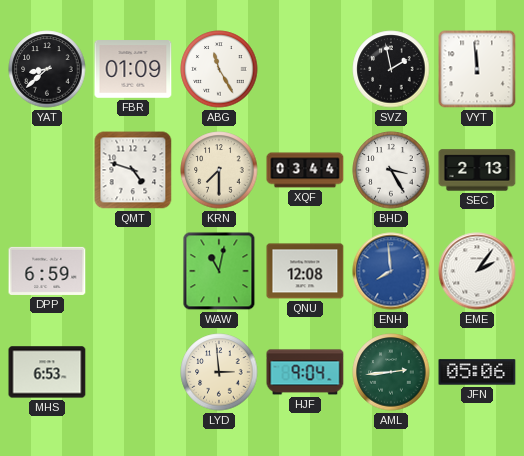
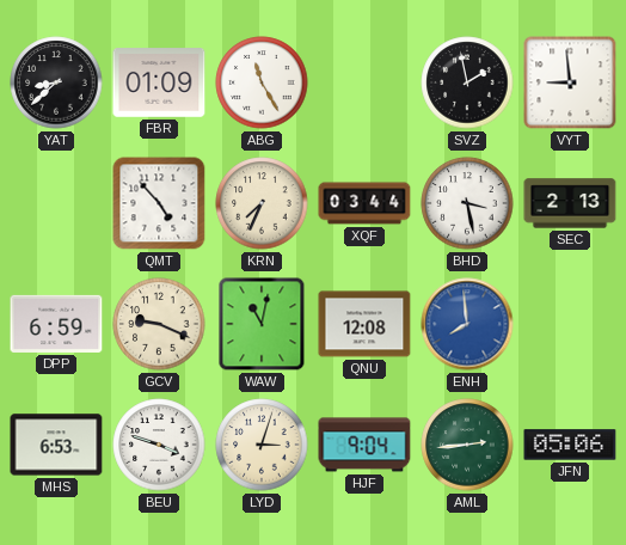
VYT: 11:59 -> 8:59 (570, 82)
QMT: 4:48 -> 4:53 (159, 203)
KRN: 7:30 -> 7:34 (262, 203)
BHD: 3:25 -> 3:28 (467, 203)
GCV: none -> 9:19 (159, 324)
EME: 2:06 -> none (477, 271)
BEU: none -> 3:48 (159, 445)
LYD: 2:59 -> 3:03 (262, 445)
